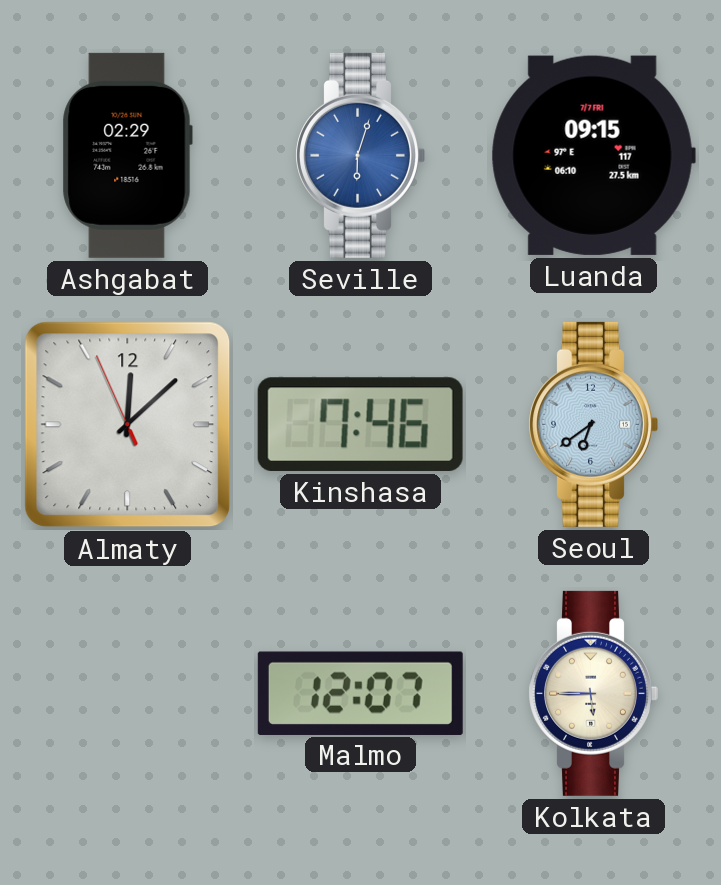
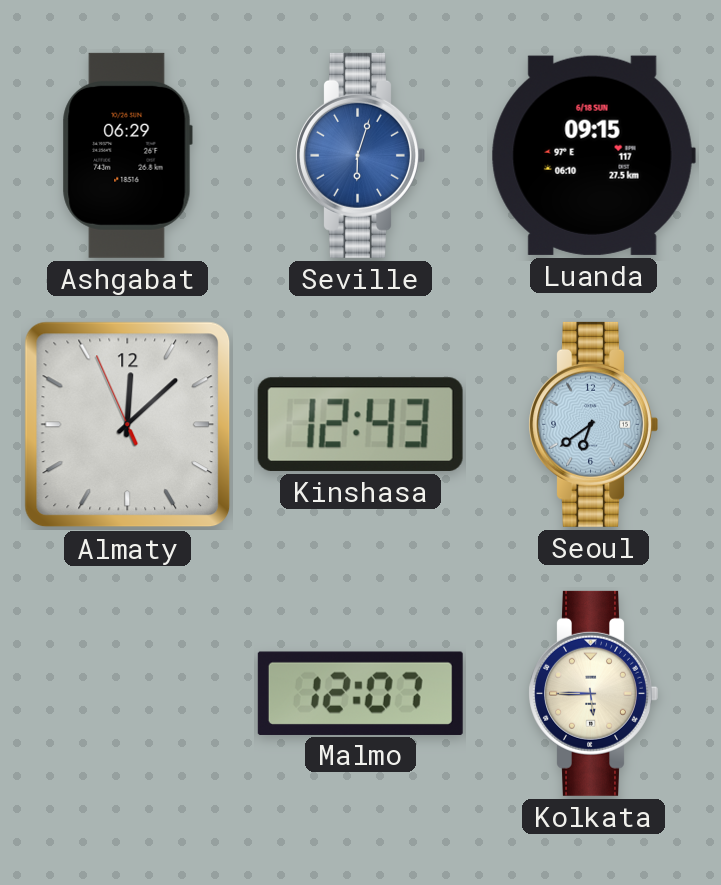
Ashgabat: 02:29 -> 06:29 (127, 155)
Luanda date: 7/7 FRI -> 6/18 SUN (593, 155)
Kinshasa: 7:46 -> 12:43 (360, 424)
